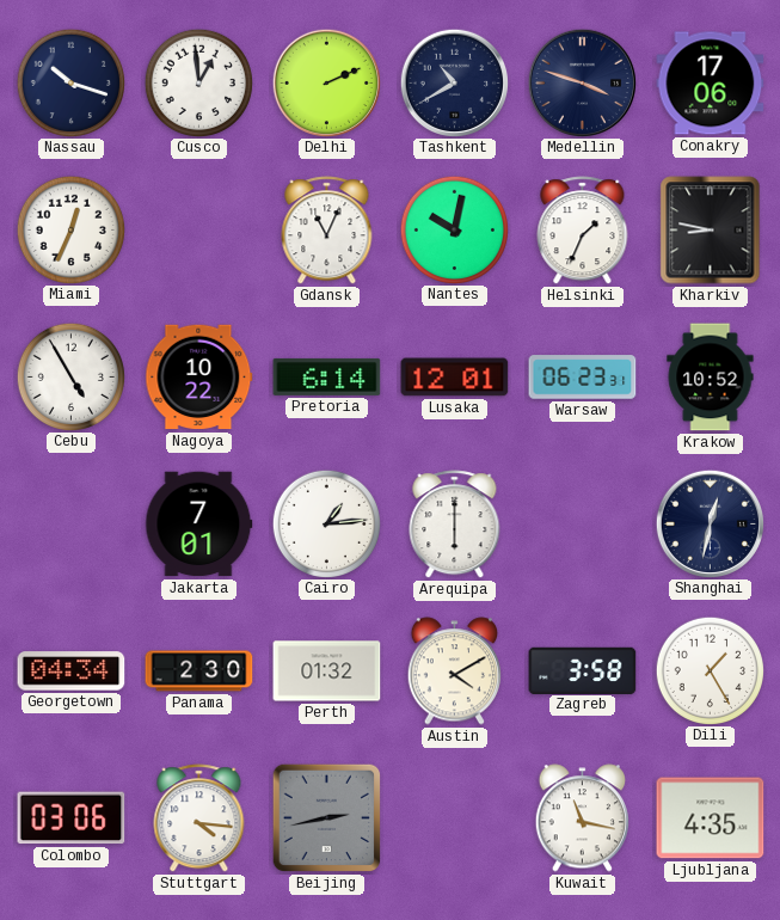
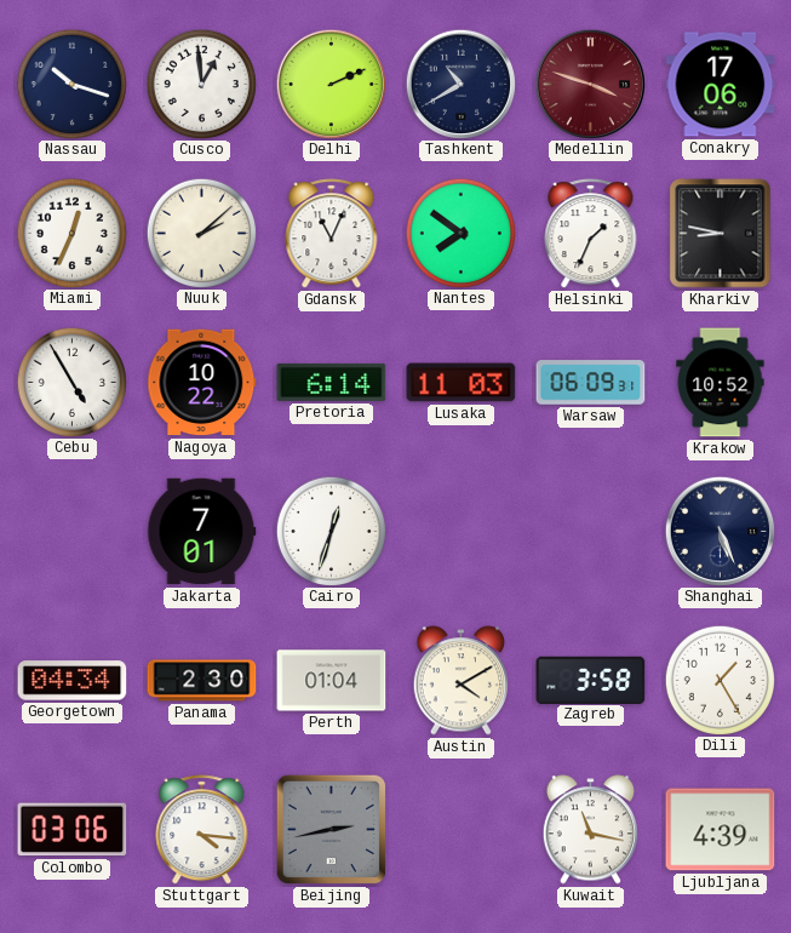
Medellin dial: navy -> burgundy (590, 84)
Nuuk: none -> 2:08 (201, 233)
Nantes: 10:02 -> 7:51 (460, 233)
Lusaka: 12:01 -> 11:03 (462, 383)
Warsaw: 06:23 -> 06:09 (591, 383)
Cairo: 1:14 -> 12:33 (331, 531)
Arequipa: 6:00 -> none (455, 525)
Shanghai: 12:32 -> 5:26 (720, 531)
Perth: 01:32 -> 01:04 (332, 681)
Ljubljana: 4:35 -> 4:39 (721, 830)
